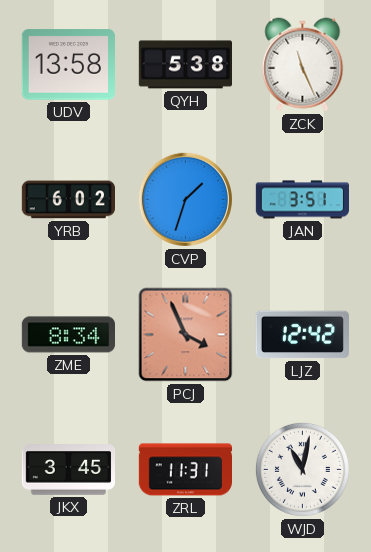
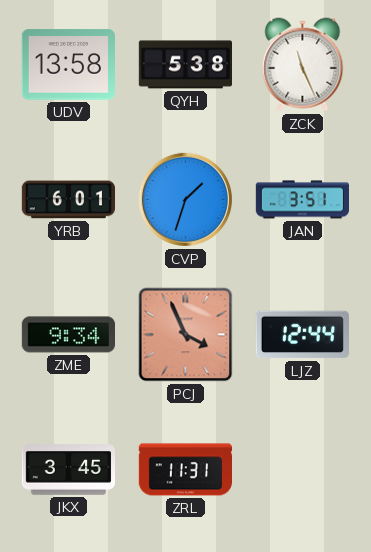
YRB: 6:02 -> 6:01 (68, 200)
ZME: 8:34 -> 9:34 (68, 335)
LJZ: 12:42 -> 12:44 (302, 335)
WJD: 11:02 -> none (302, 469)
